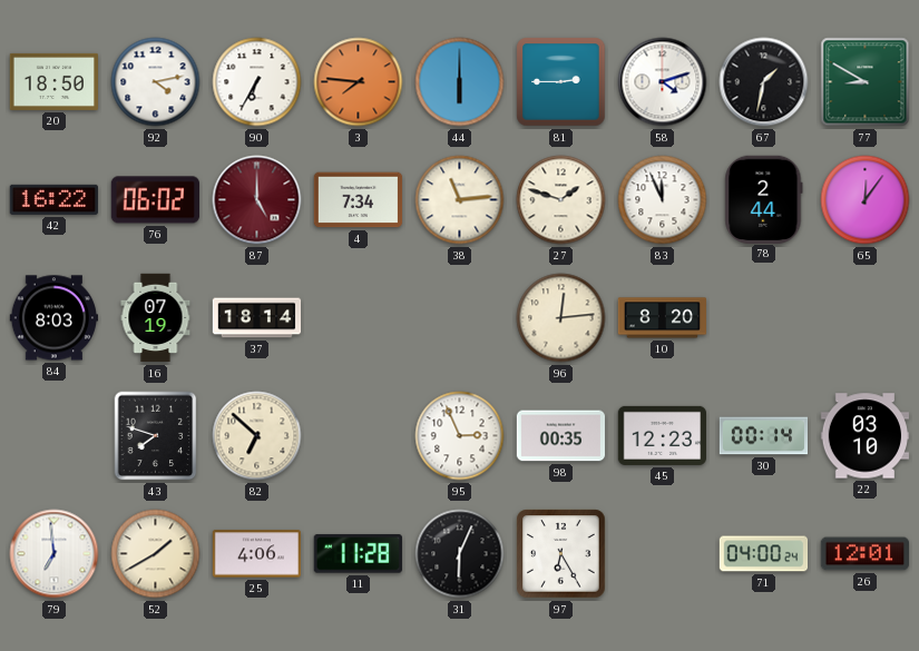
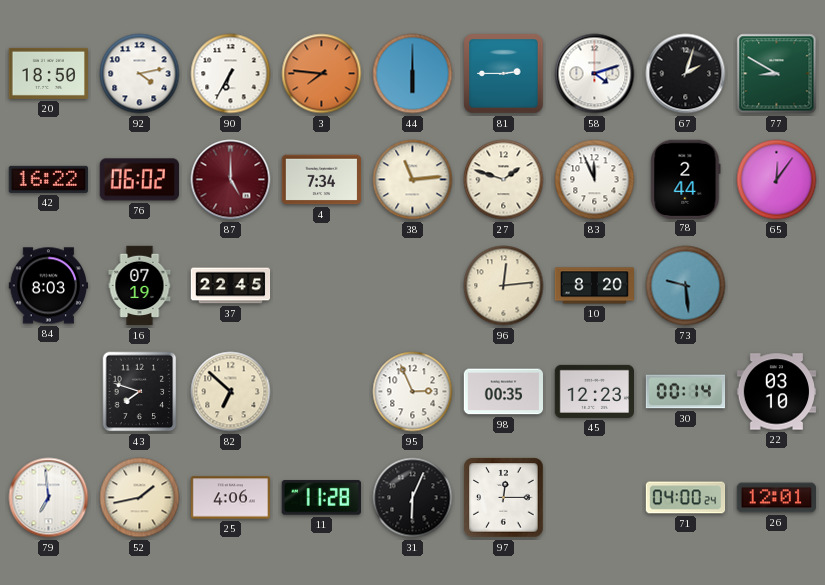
67: 1:32 -> 2:03 (686, 74)
37: 18:14 -> 22:45 (231, 286)
73: none -> 9:29 (686, 286)
52: 1:40 -> 1:43 (140, 498)
97: 6:25 -> 12:15 (504, 498)
